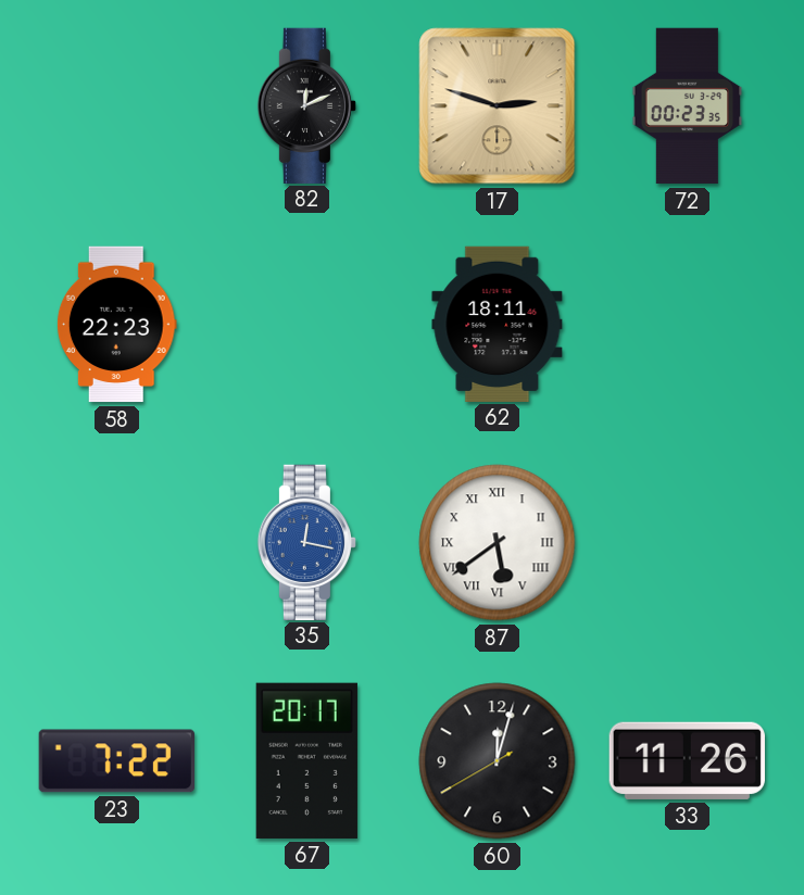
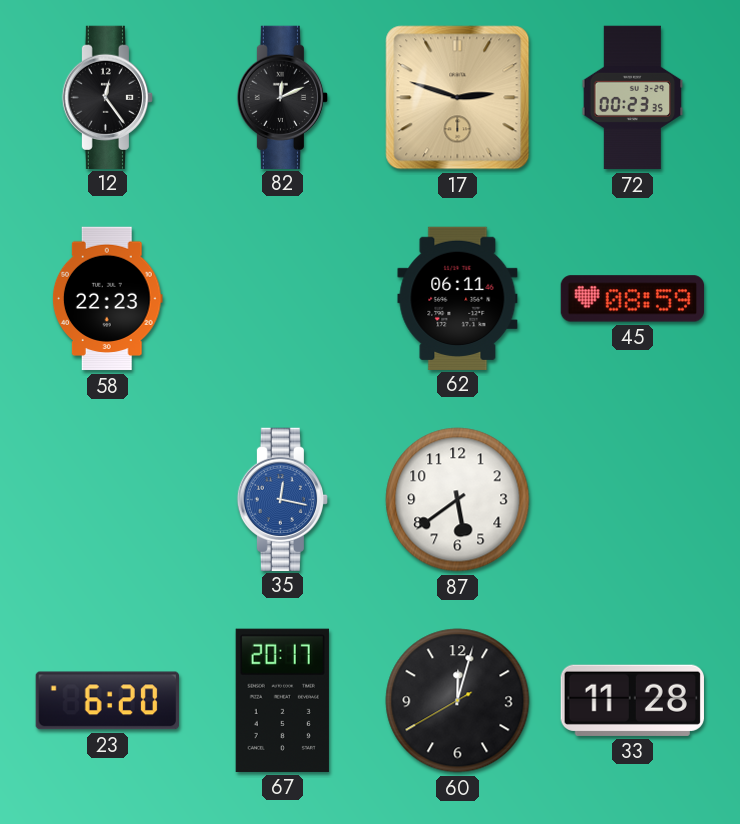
12: none -> 12:24 (107, 97)
62: 18:11 -> 06:11 (458, 298)
45: none -> 08:59 (632, 299)
87 numerals: Roman -> Arabic (458, 500)
23: 7:22 -> 6:20 (107, 701)
33: 11:26 -> 11:28 (632, 700)
